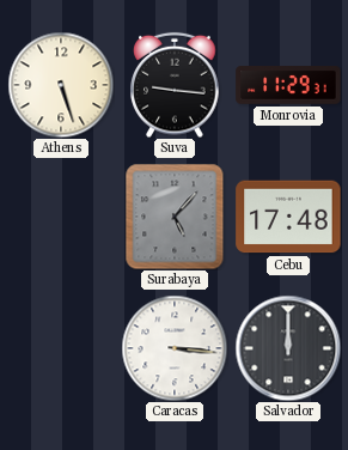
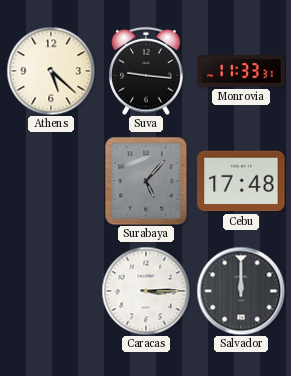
Athens: 5:27 -> 5:22 (51, 71)
Monrovia: 11:29 -> 11:33 (241, 71)
Caracas: 3:16 -> 3:15 (146, 291)
